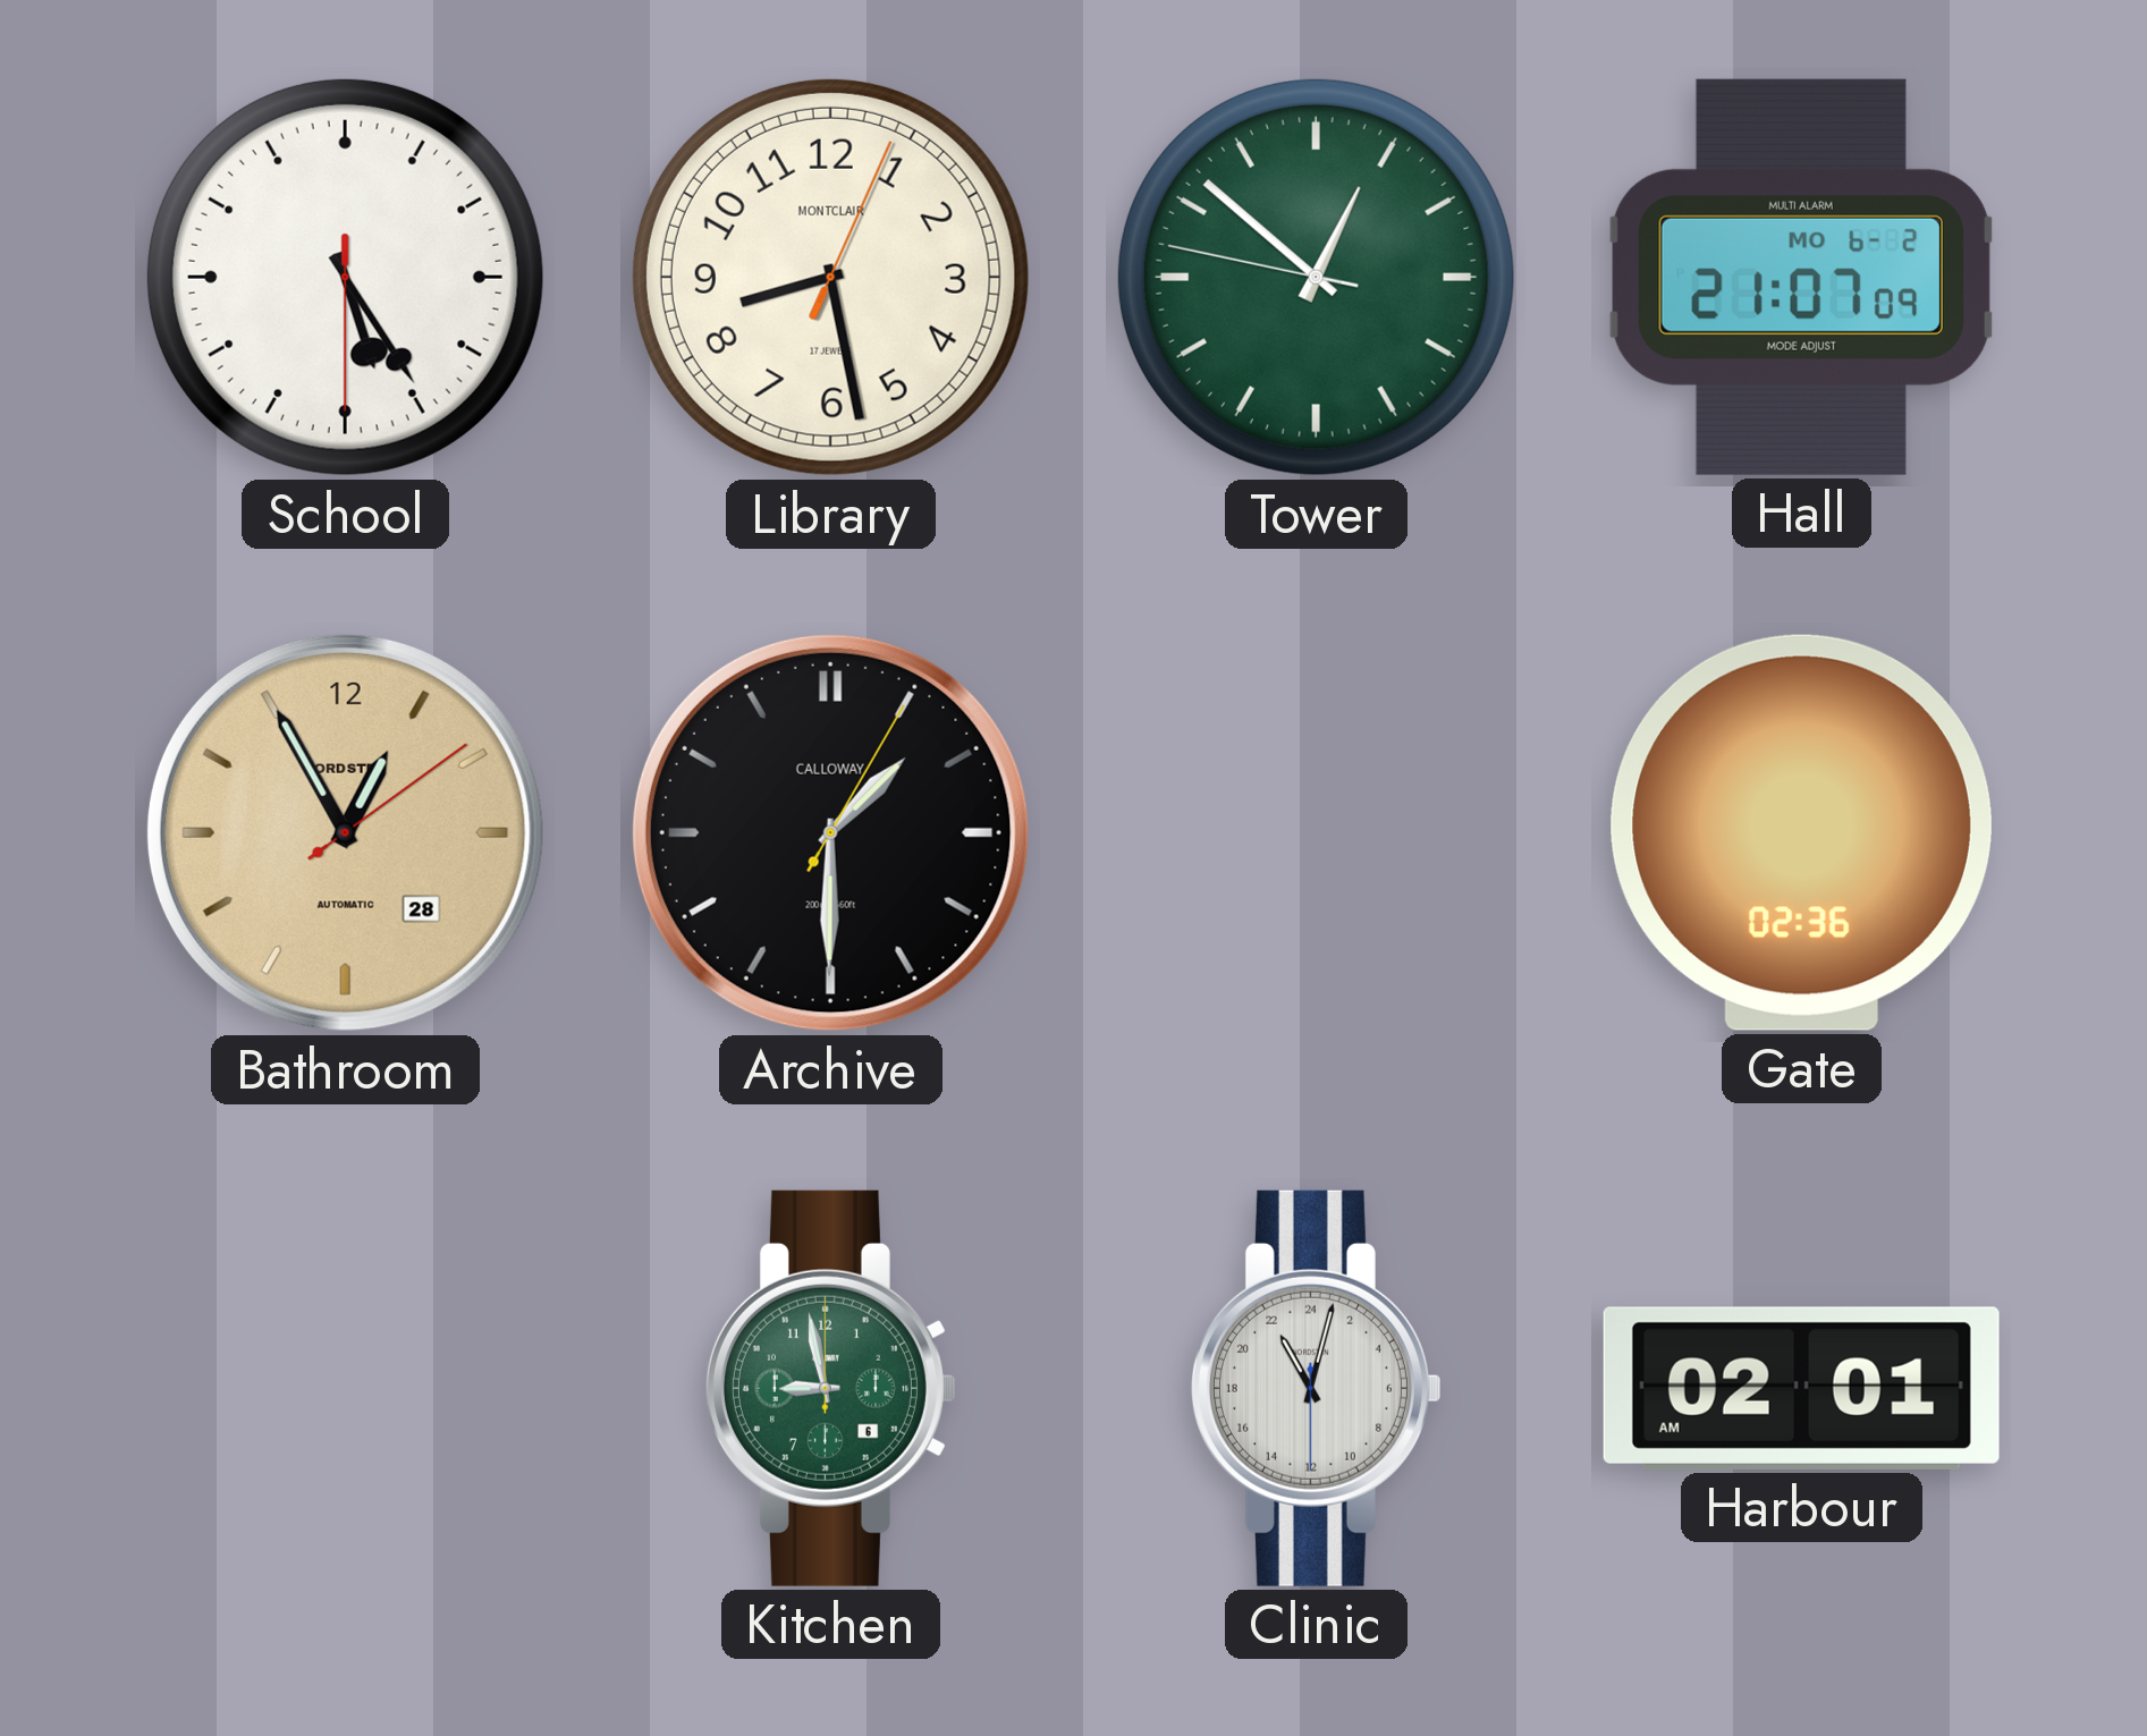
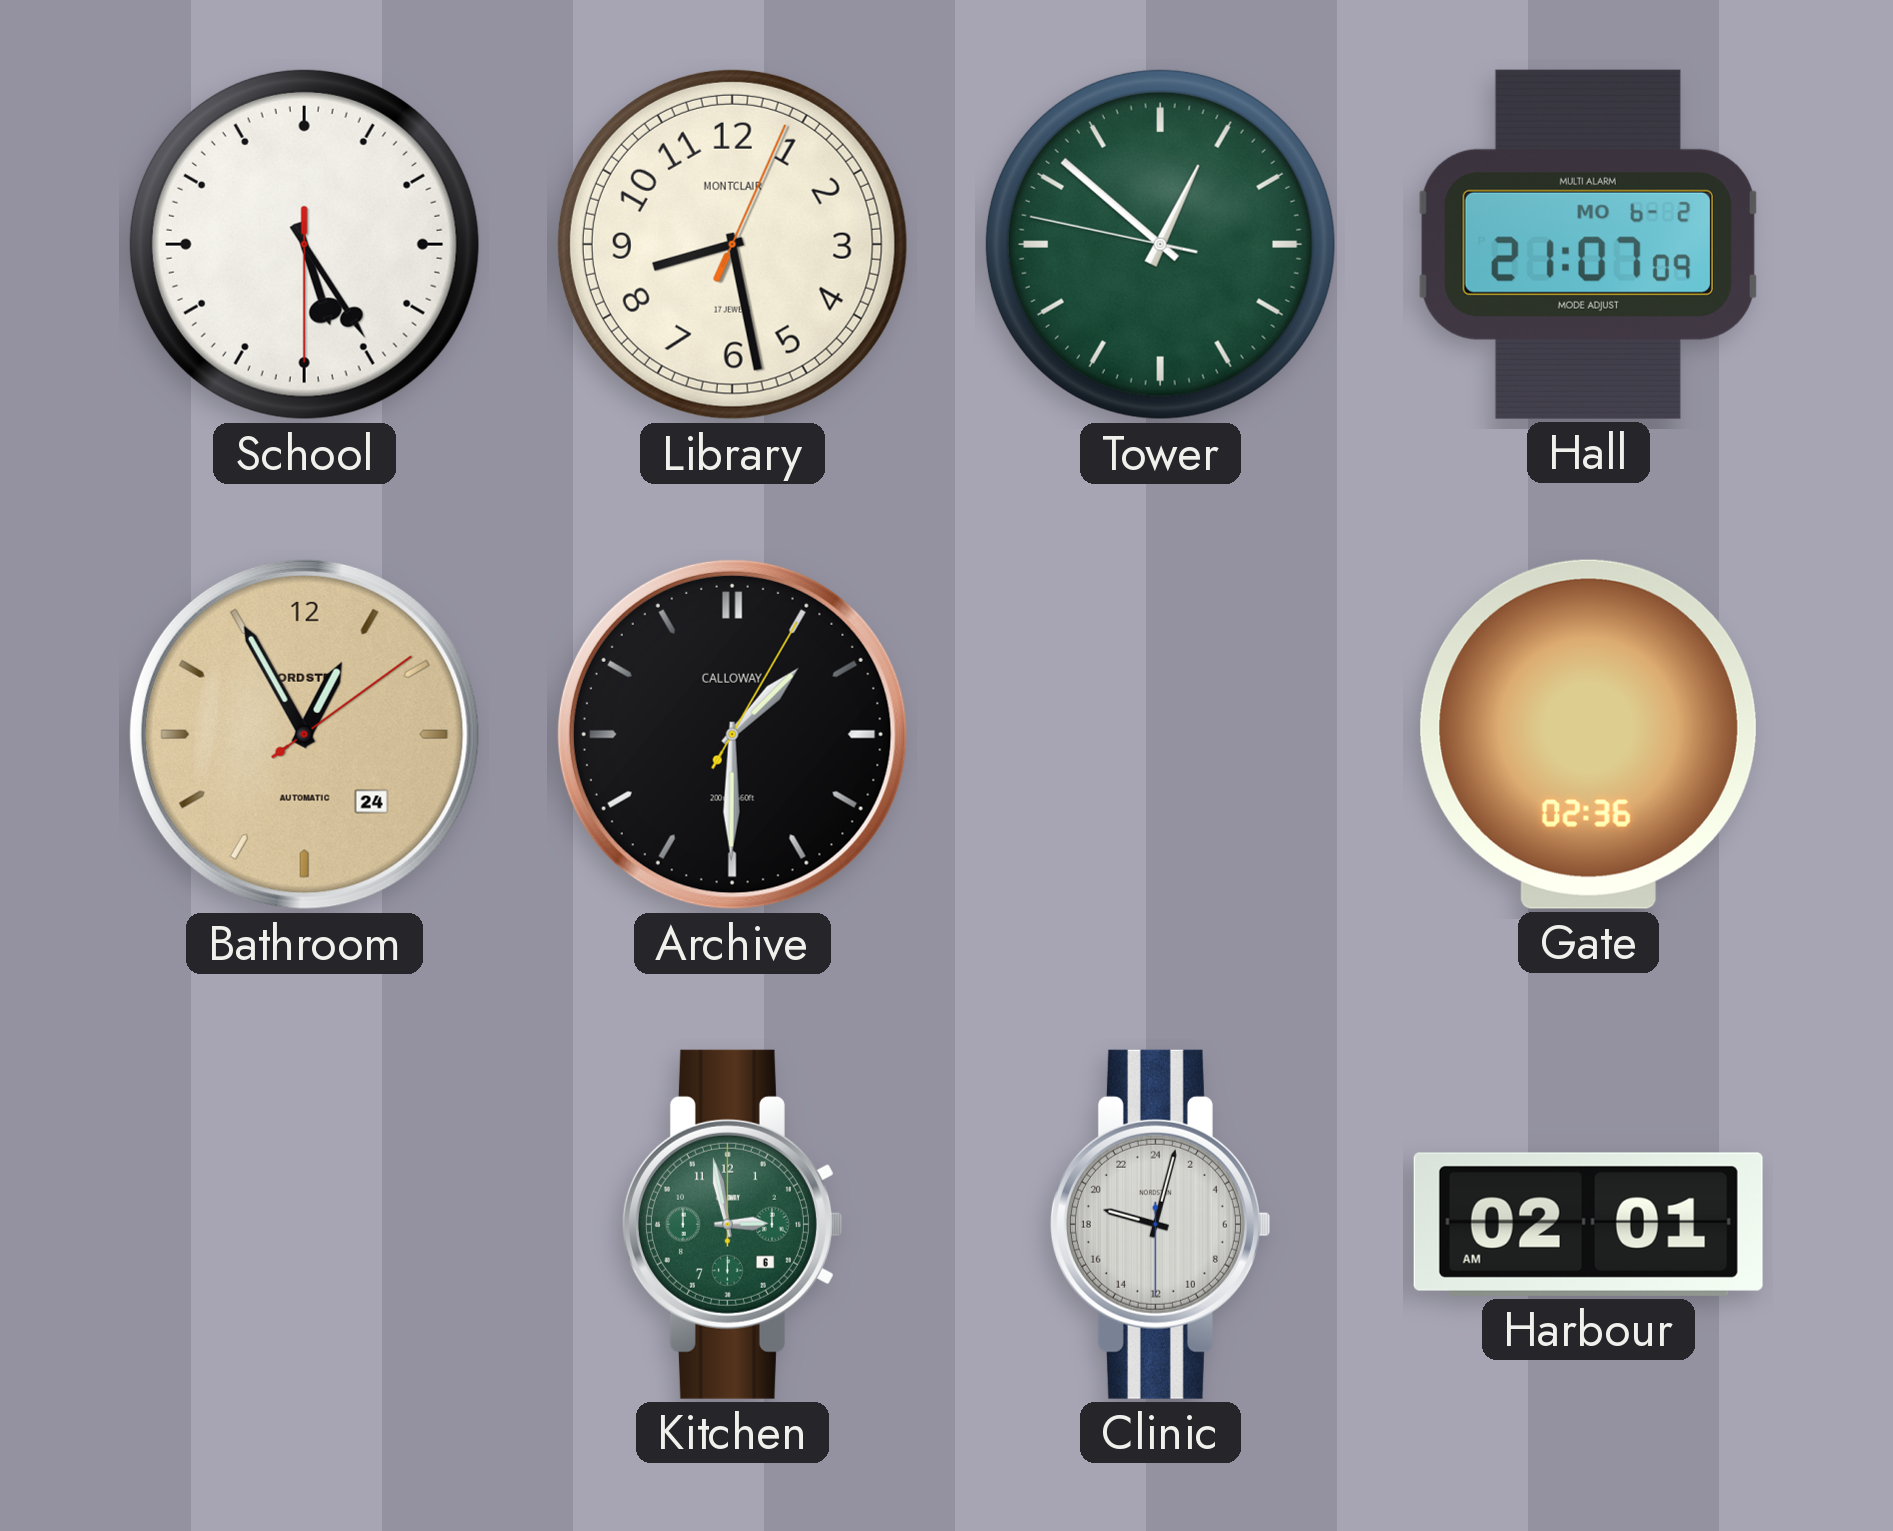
Bathroom date: 28 -> 24 (304, 734)
Kitchen: 8:58 -> 2:58 (732, 1224)
Clinic: 22:02 -> 19:02 (1160, 1224)
